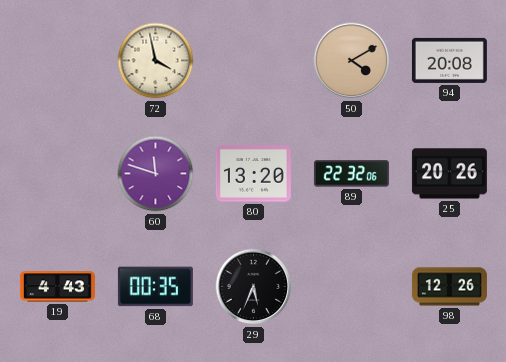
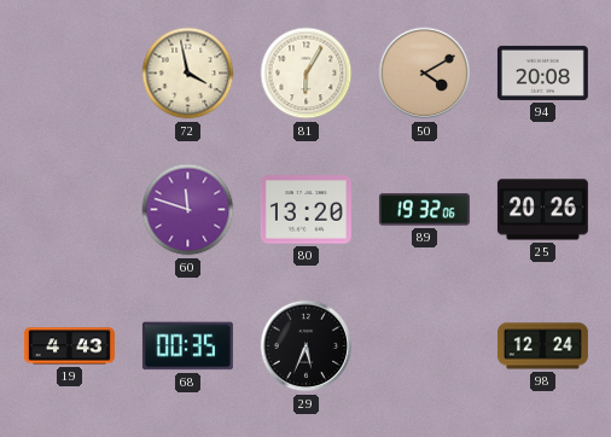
81: none -> 6:05 (307, 74)
89: 22:32 -> 19:32 (424, 210)
98: 12:26 -> 12:24 (542, 346)
